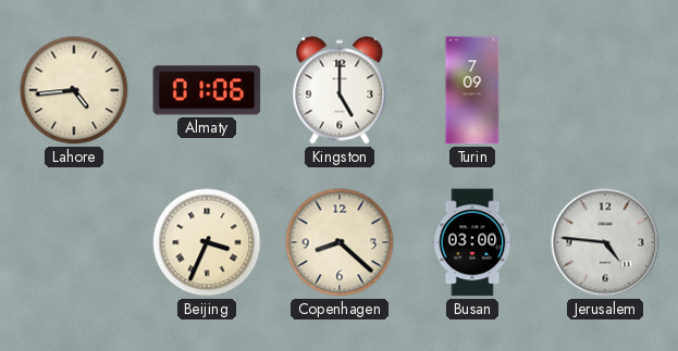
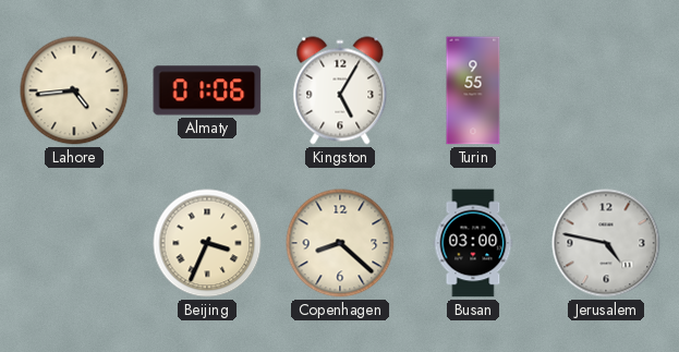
Kingston: 5:00 -> 5:05 (340, 90)
Turin: 7:09 -> 9:55 (473, 90)
Jerusalem: 4:46 -> 4:47 (606, 243)
